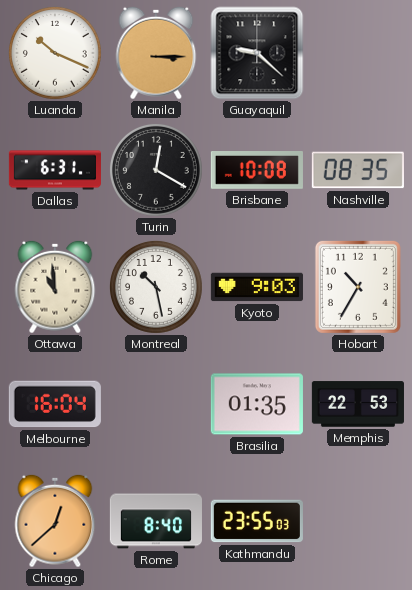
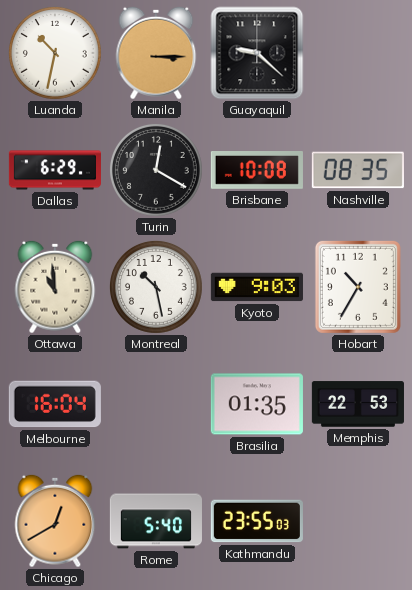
Luanda: 10:19 -> 10:32 (55, 53)
Dallas: 6:31 -> 6:29 (55, 170)
Chicago: 12:38 -> 12:40 (55, 521)
Rome: 8:40 -> 5:40 (156, 521)
